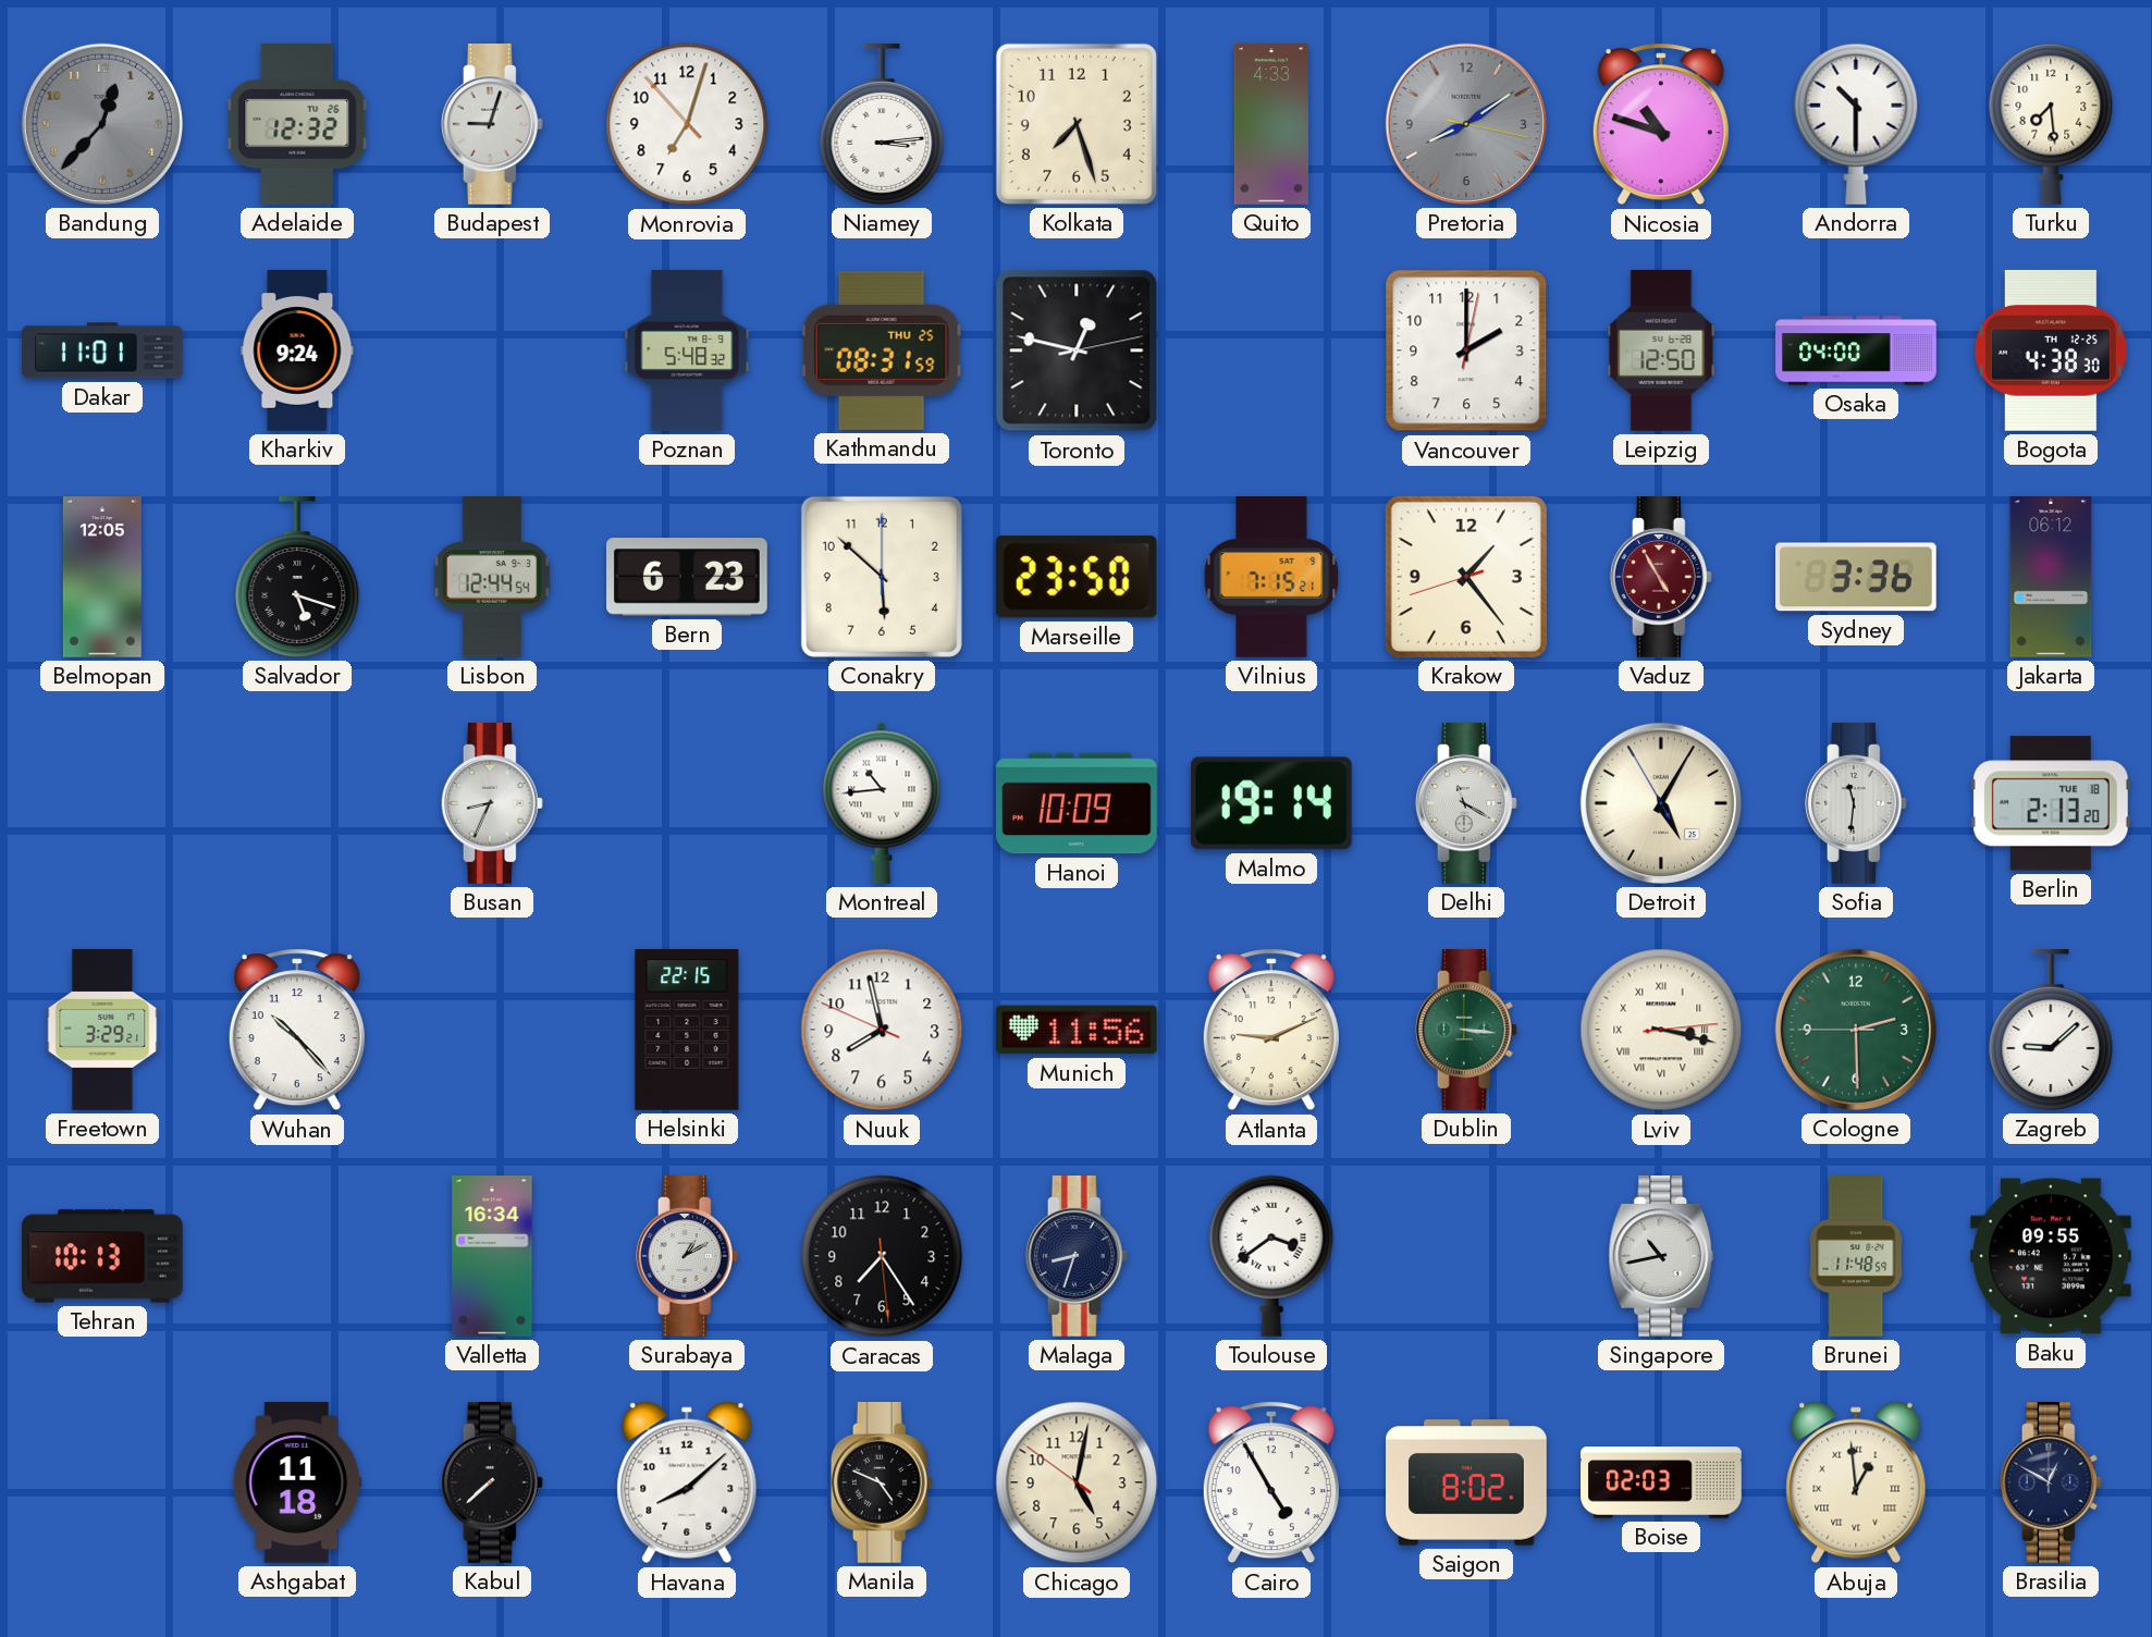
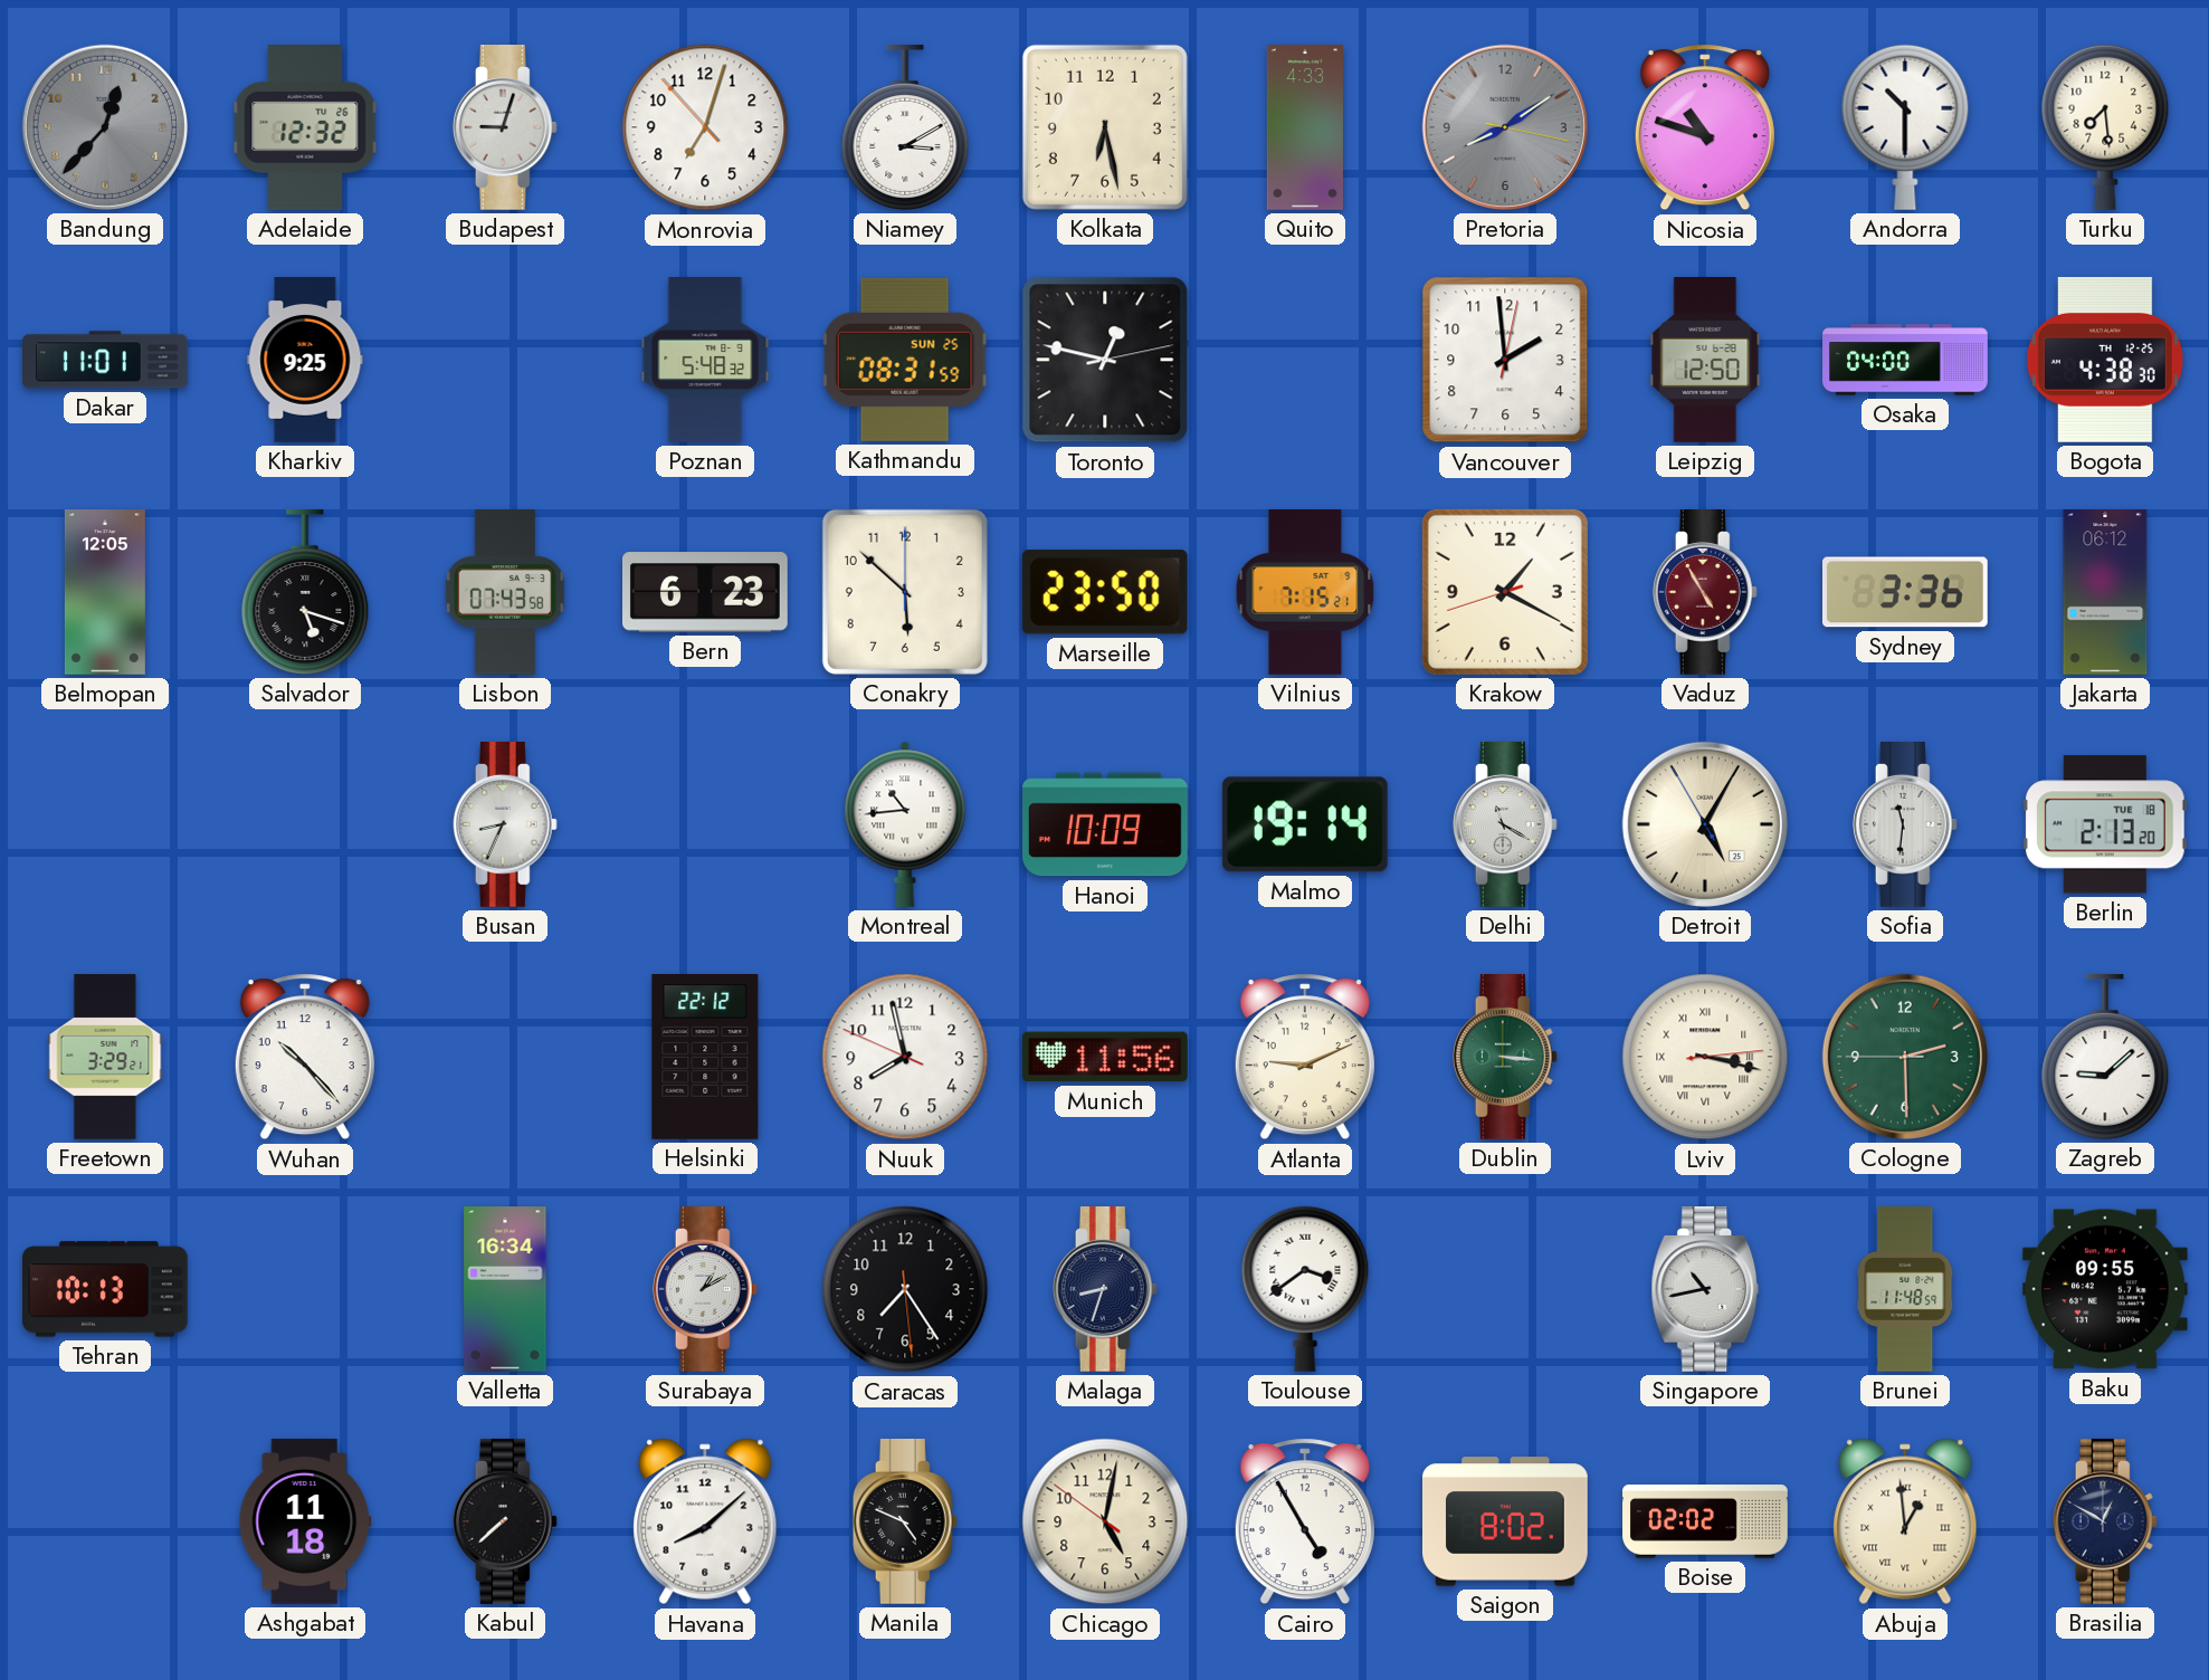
Niamey: 3:14 -> 3:10 (905, 128)
Kolkata: 7:27 -> 6:28 (1105, 127)
Kharkiv: 9:24 -> 9:25 (305, 360)
Kathmandu date: THU 25 -> SUN 25 (905, 360)
Vancouver: 2:00 -> 1:59 (1505, 360)
Lisbon: 12:44 -> 07:43 (505, 593)
Krakow: 1:23 -> 1:19 (1505, 592)
Helsinki: 22:15 -> 22:12 (705, 1058)
Boise: 02:03 -> 02:02 (1705, 1521)
